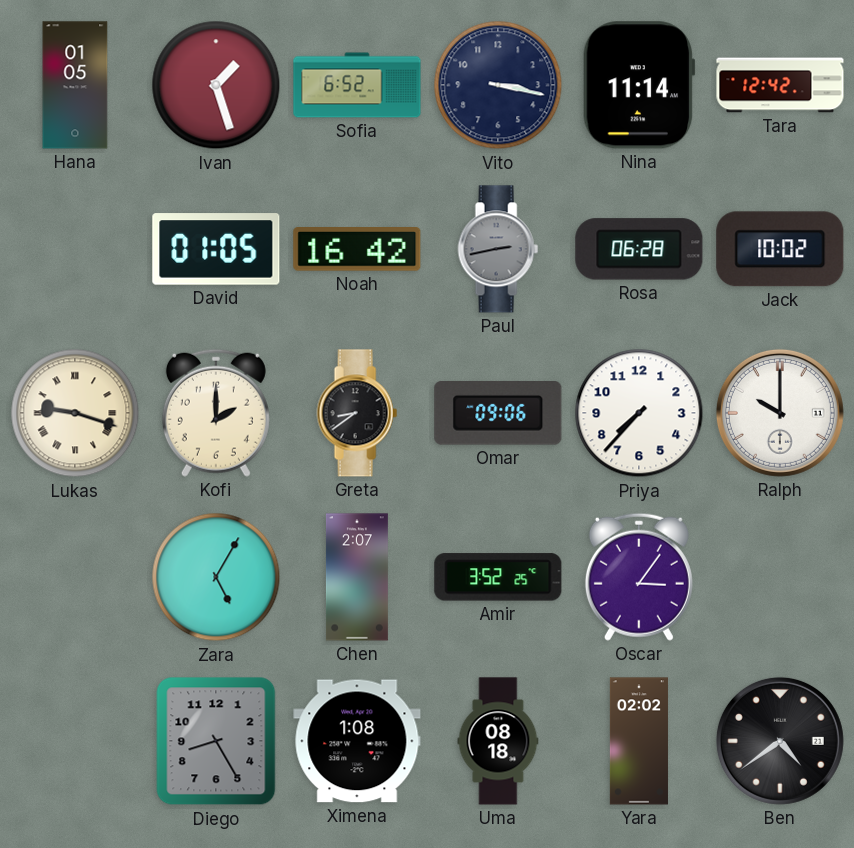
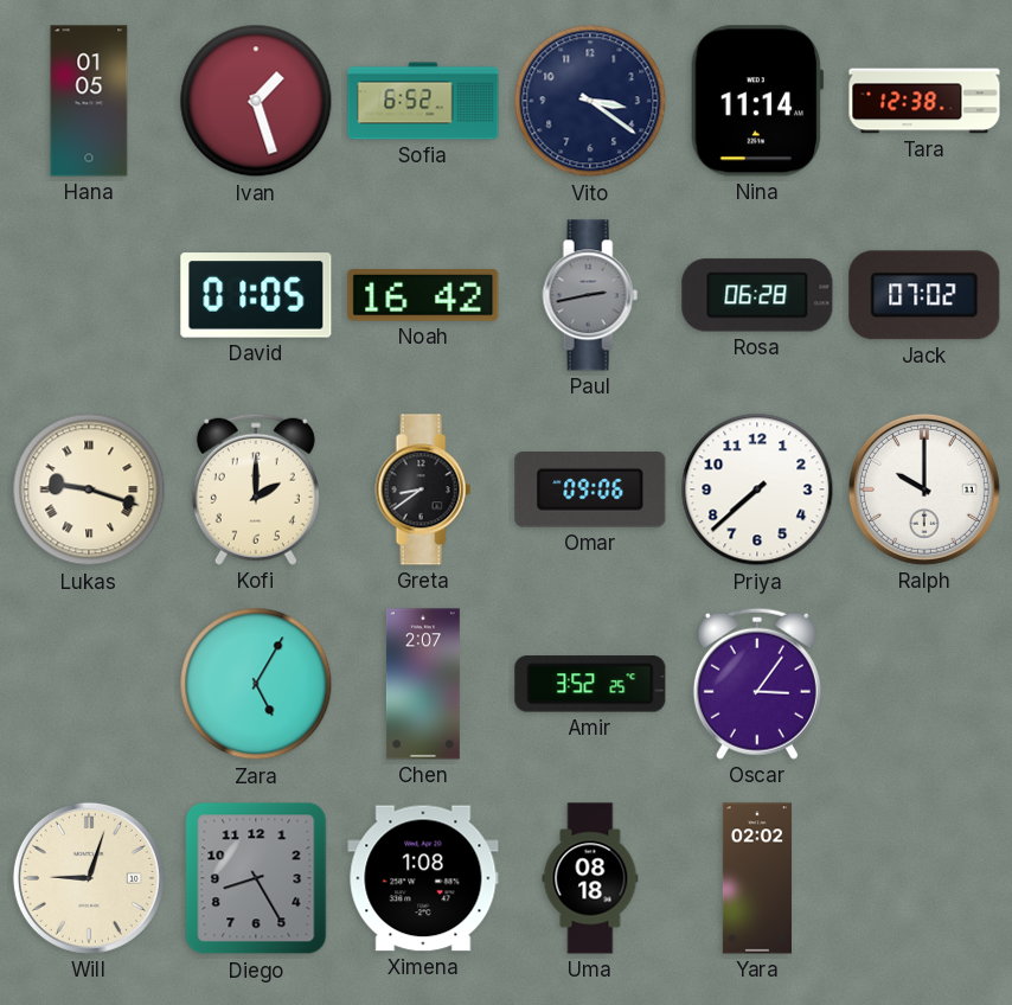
Vito: 3:17 -> 3:21 (590, 101)
Tara: 12:42 -> 12:38 (924, 101)
Jack: 10:02 -> 07:02 (924, 295)
Priya: 7:37 -> 7:38 (757, 489)
Will: none -> 9:03 (89, 878)
Ben: 4:39 -> none (780, 741)
